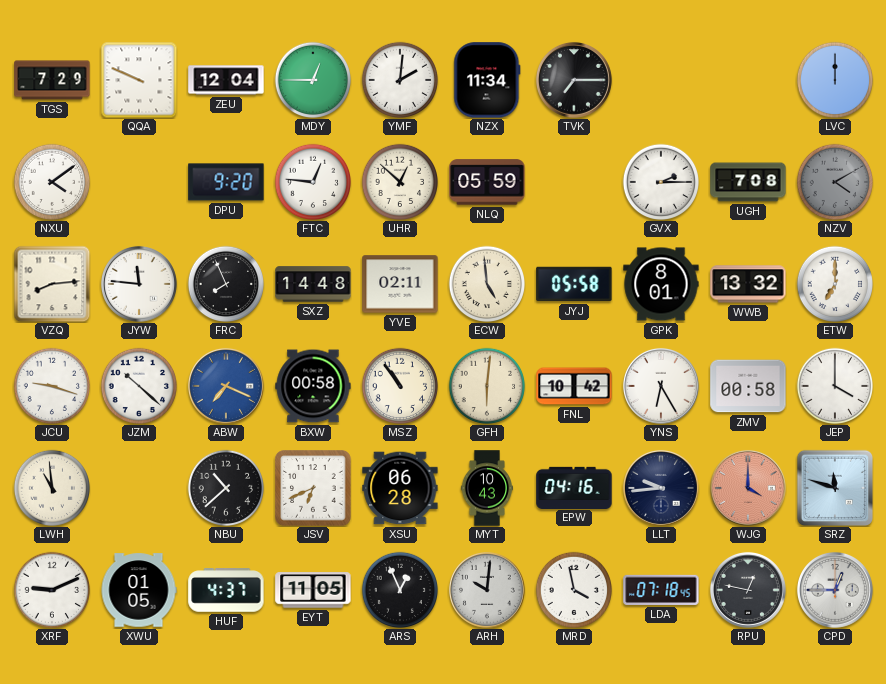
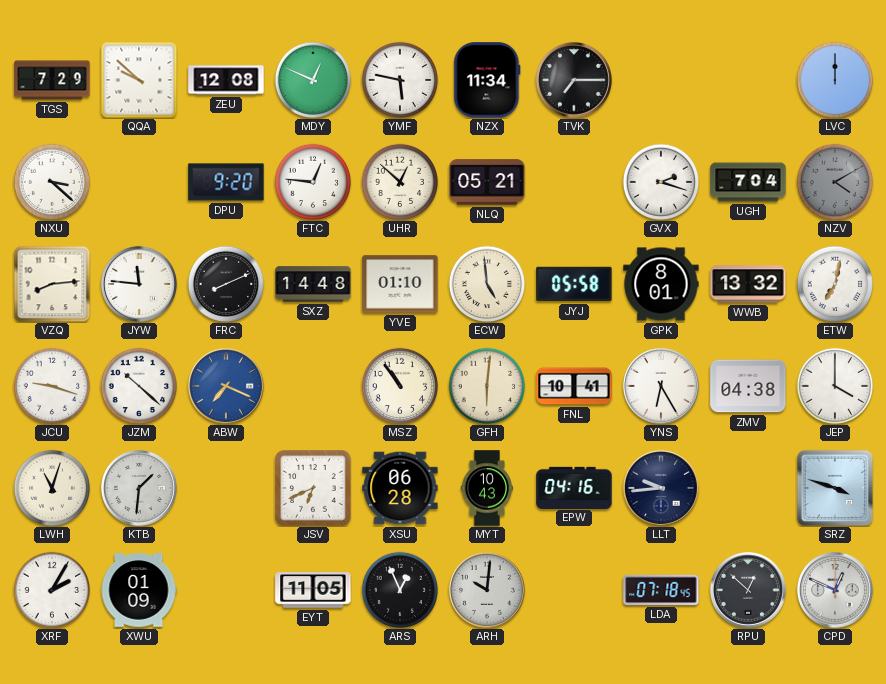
QQA: 9:49 -> 9:52 (139, 80)
ZEU: 12:04 -> 12:08 (226, 80)
MDY: 12:45 -> 12:49 (312, 79)
YMF: 2:01 -> 5:47 (399, 79)
NXU: 4:09 -> 3:22 (51, 181)
NLQ: 05:59 -> 05:21 (487, 182)
GVX: 2:15 -> 2:18 (660, 181)
UGH: 7:08 -> 7:04 (748, 182)
FRC: 7:56 -> 8:11 (225, 283)
YVE: 02:11 -> 01:10 (400, 284)
ETW: 7:00 -> 7:02 (834, 283)
BXW: 00:58 -> none (313, 386)
FNL: 10:42 -> 10:41 (574, 386)
ZMV: 00:58 -> 04:38 (748, 386)
LWH: 10:59 -> 11:03 (51, 487)
KTB: none -> 1:31 (139, 488)
NBU: 10:38 -> none (225, 487)
WJG: 4:00 -> none (748, 488)
SRZ: 11:48 -> 3:48 (834, 487)
XRF: 9:11 -> 2:05 (51, 589)
XWU: 01:05 -> 01:09 (139, 590)
HUF: 4:37 -> none (226, 590)
MRD: 3:58 -> none (573, 589)
RPU: 12:47 -> 12:52 (748, 590)
CPD: 12:45 -> 12:49 (835, 590)
